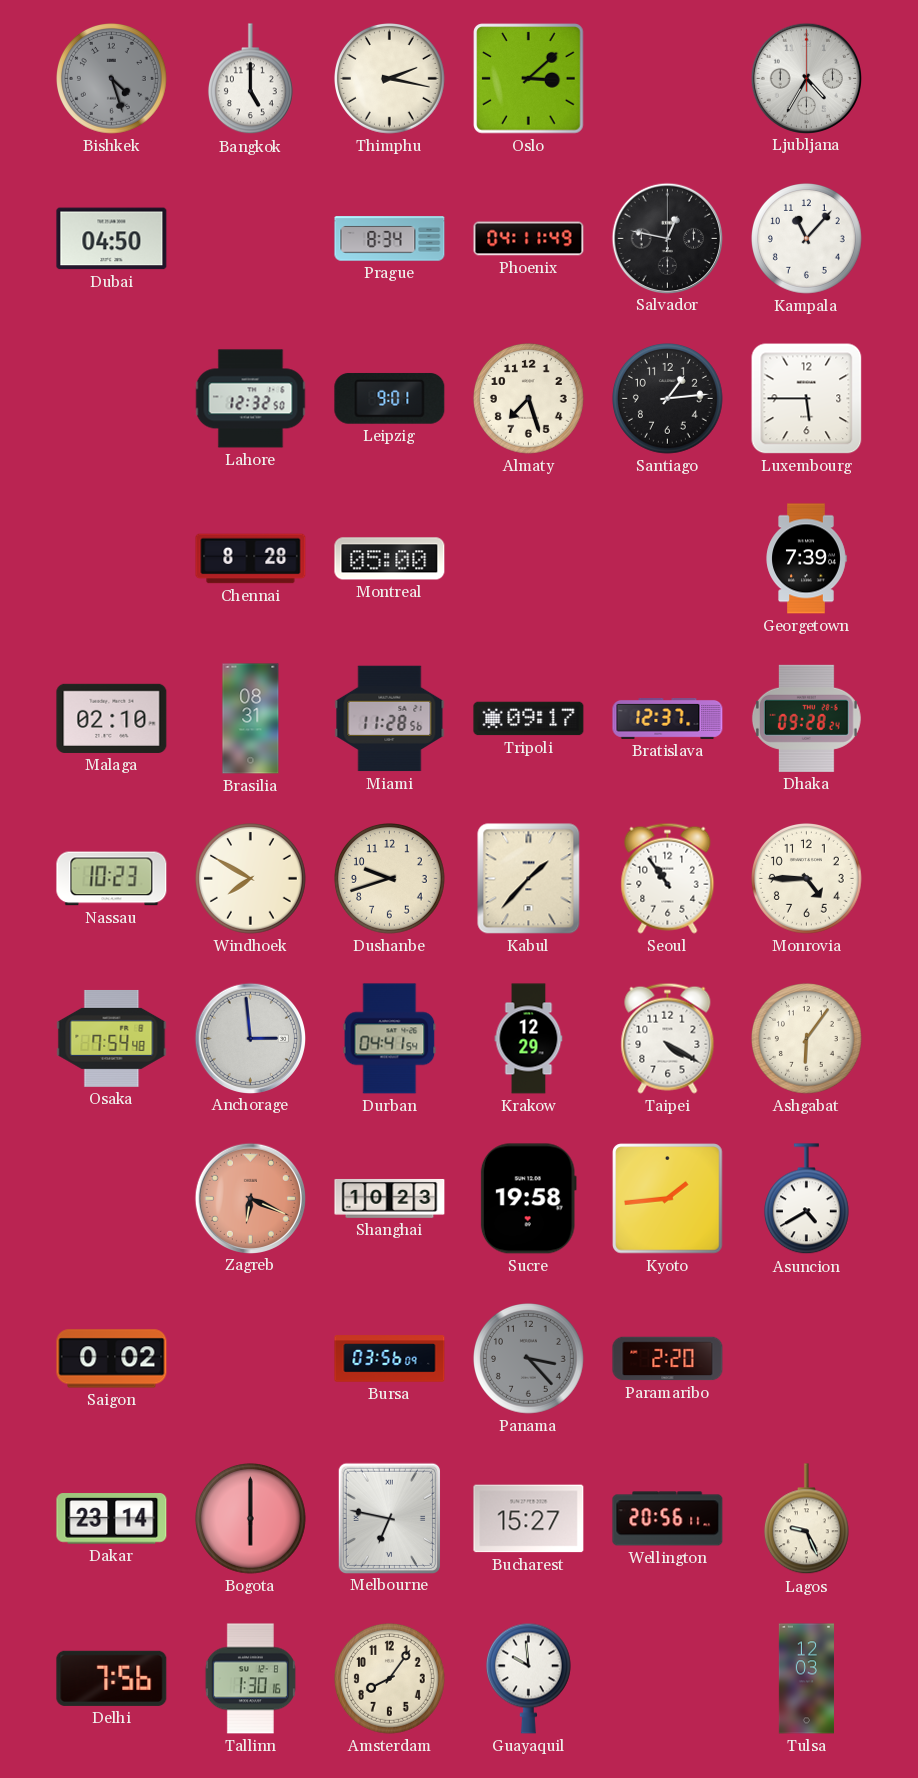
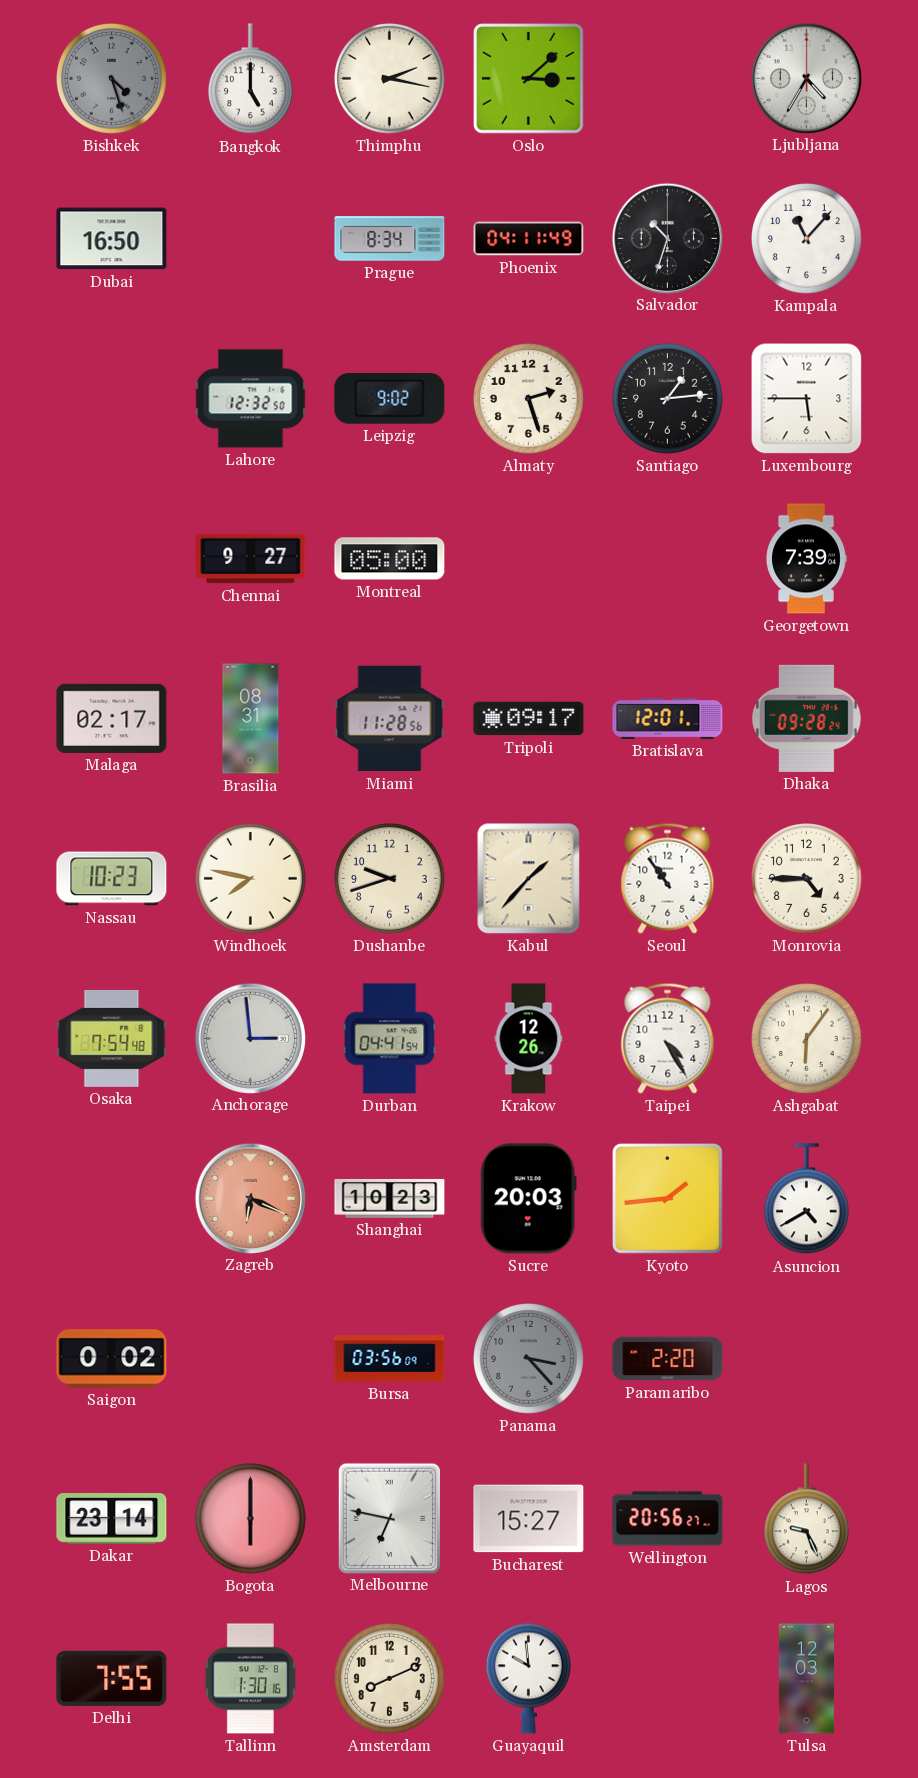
Dubai: 04:50 -> 16:50 (112, 239)
Salvador: 12:47 -> 10:33 (667, 238)
Leipzig: 9:01 -> 9:02 (390, 399)
Almaty: 7:27 -> 2:27 (529, 399)
Chennai: 8:28 -> 9:27 (251, 559)
Malaga: 02:10 -> 02:17 (112, 718)
Bratislava: 12:37 -> 12:01 (668, 719)
Windhoek: 7:50 -> 7:47 (251, 879)
Krakow: 12:29 -> 12:26 (529, 1039)
Taipei: 4:20 -> 4:25 (668, 1038)
Sucre: 19:58 -> 20:03 (528, 1199)
Wellington: 20:56:11 -> 20:56:27 (668, 1519)
Delhi: 7:56 -> 7:55 (112, 1678)
Amsterdam: 8:06 -> 8:11 (390, 1679)
